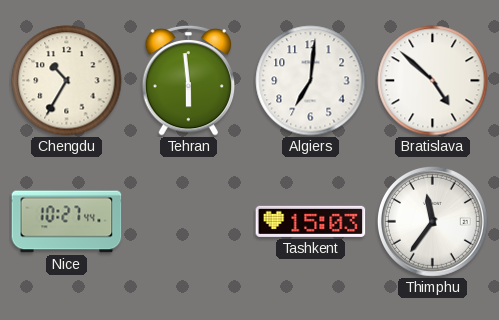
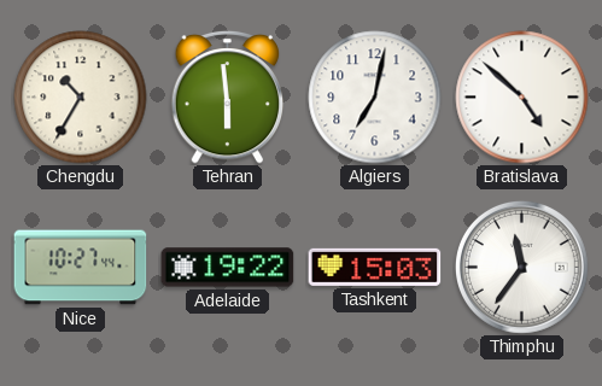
Algiers: 7:01 -> 7:02 (375, 98)
Adelaide: none -> 19:22 (228, 268)
